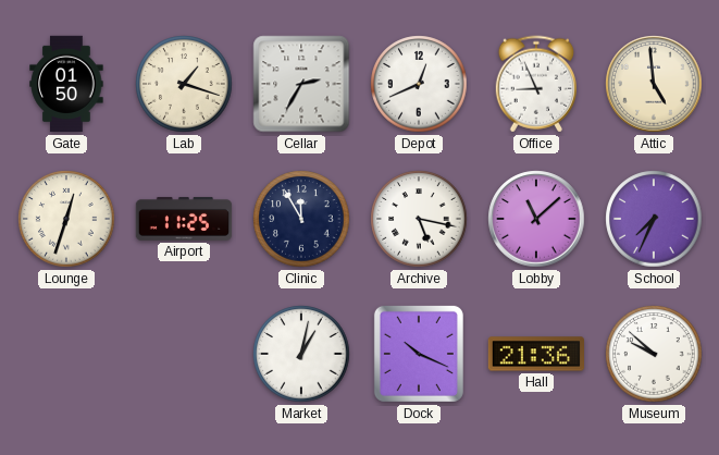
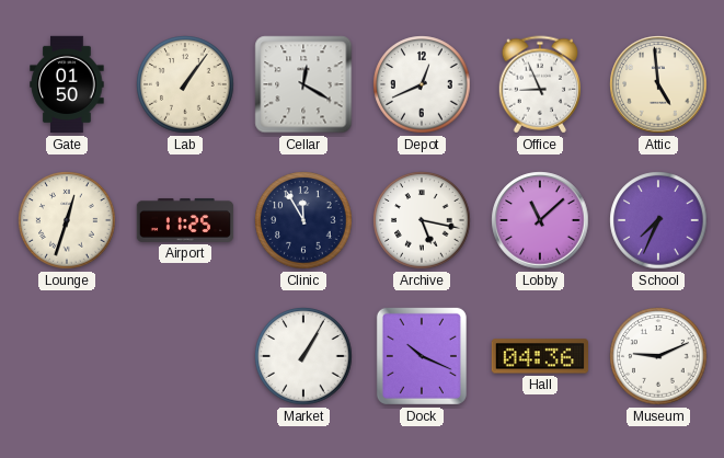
Lab: 1:18 -> 1:06 (185, 84)
Cellar: 2:35 -> 12:20 (303, 84)
Market: 1:02 -> 1:05 (303, 356)
Hall: 21:36 -> 04:36 (539, 356)
Museum: 9:52 -> 9:11 (658, 356)
